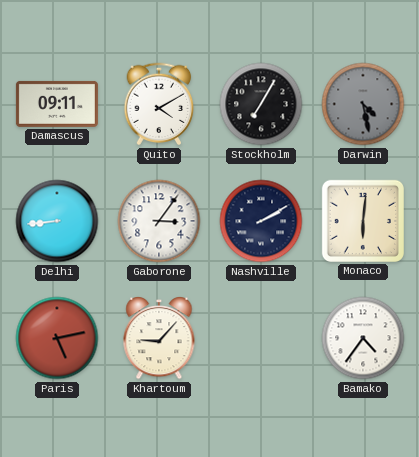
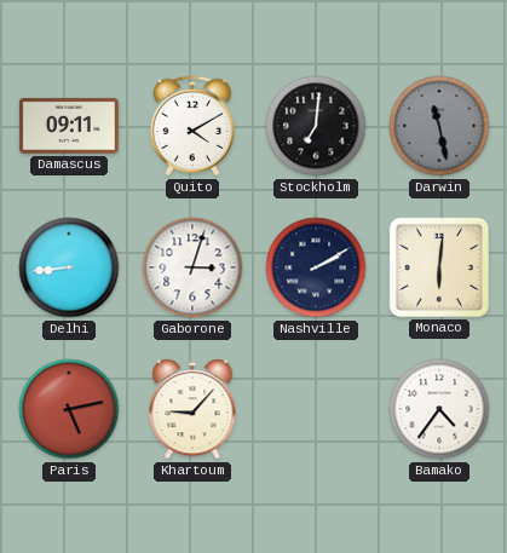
Stockholm: 7:05 -> 7:01 (316, 126)
Darwin: 4:28 -> 11:28 (439, 126)
Gaborone: 3:06 -> 3:03 (192, 267)
